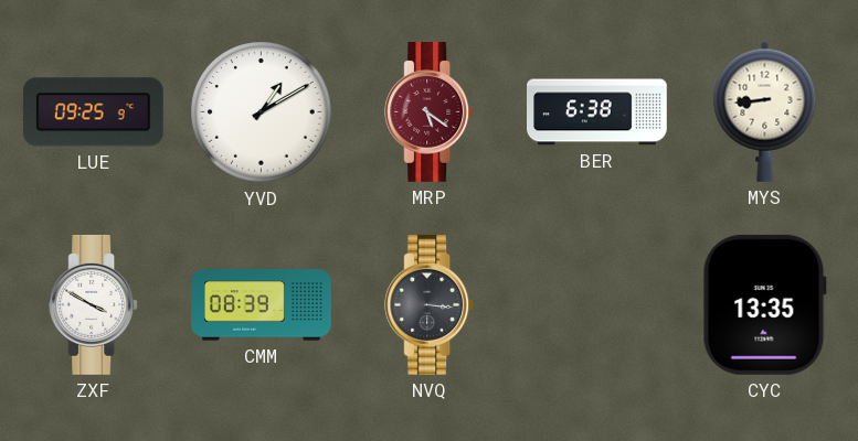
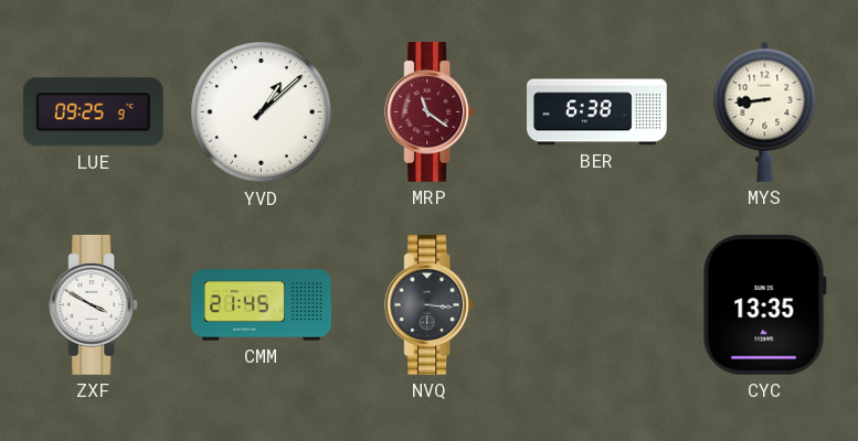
YVD: 1:10 -> 1:08 (262, 112)
MRP: 5:21 -> 11:21 (430, 111)
CMM: 08:39 -> 21:45 (262, 305)
